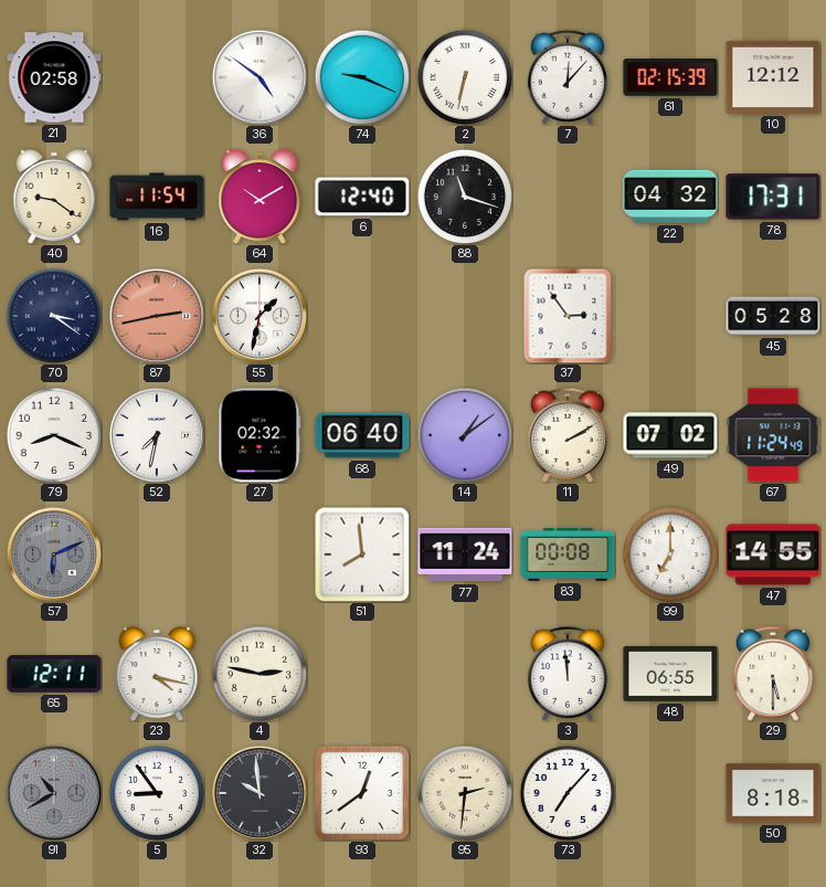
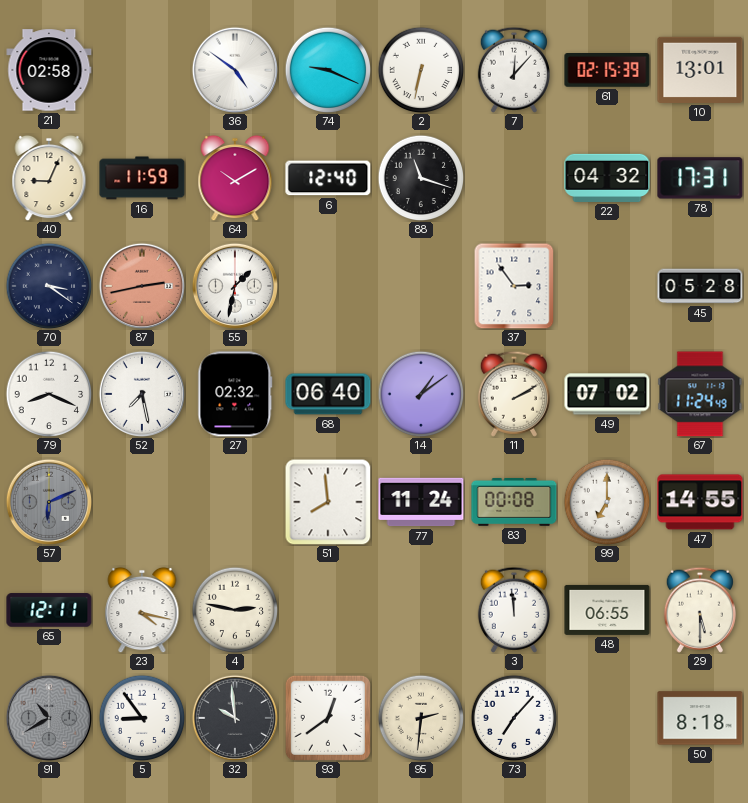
10: 12:12 -> 13:01 (700, 70)
40: 9:21 -> 9:04 (49, 178)
16: 11:54 -> 11:59 (142, 178)
52: 7:32 -> 7:28 (141, 393)
